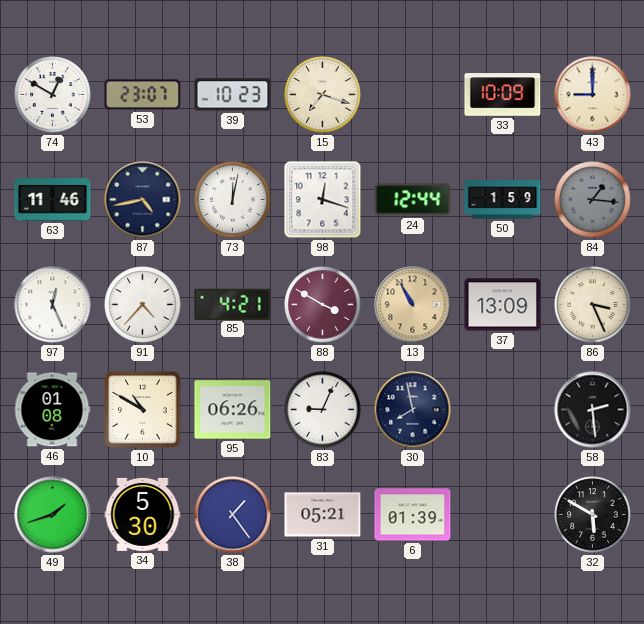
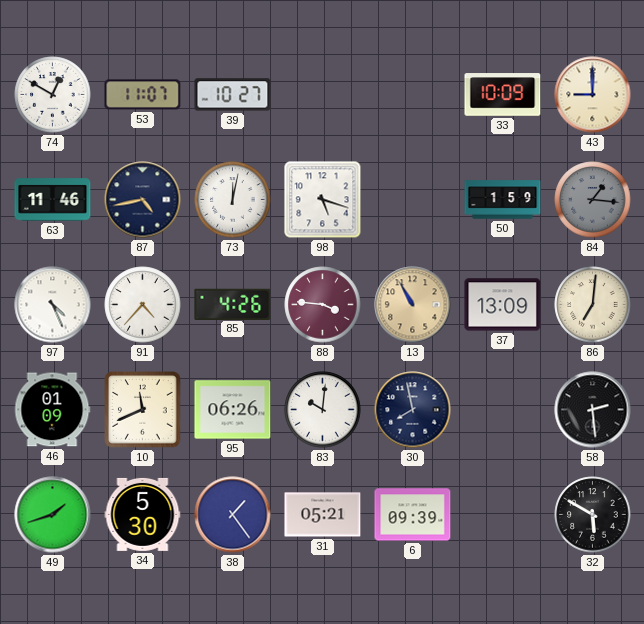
53: 23:07 -> 11:07 (143, 95)
39: 10:23 -> 10:27 (233, 95)
15: 7:18 -> none (323, 95)
98: 12:18 -> 5:18 (323, 200)
24: 12:44 -> none (413, 200)
97: 12:26 -> 4:26 (53, 305)
85: 4:21 -> 4:26 (233, 304)
88: 3:50 -> 3:46 (323, 305)
86: 3:26 -> 7:01 (593, 305)
46: 01:08 -> 01:09 (52, 410)
10: 10:50 -> 11:41 (143, 410)
83: 9:04 -> 10:01 (323, 410)
6: 01:39 -> 09:39 (413, 515)
